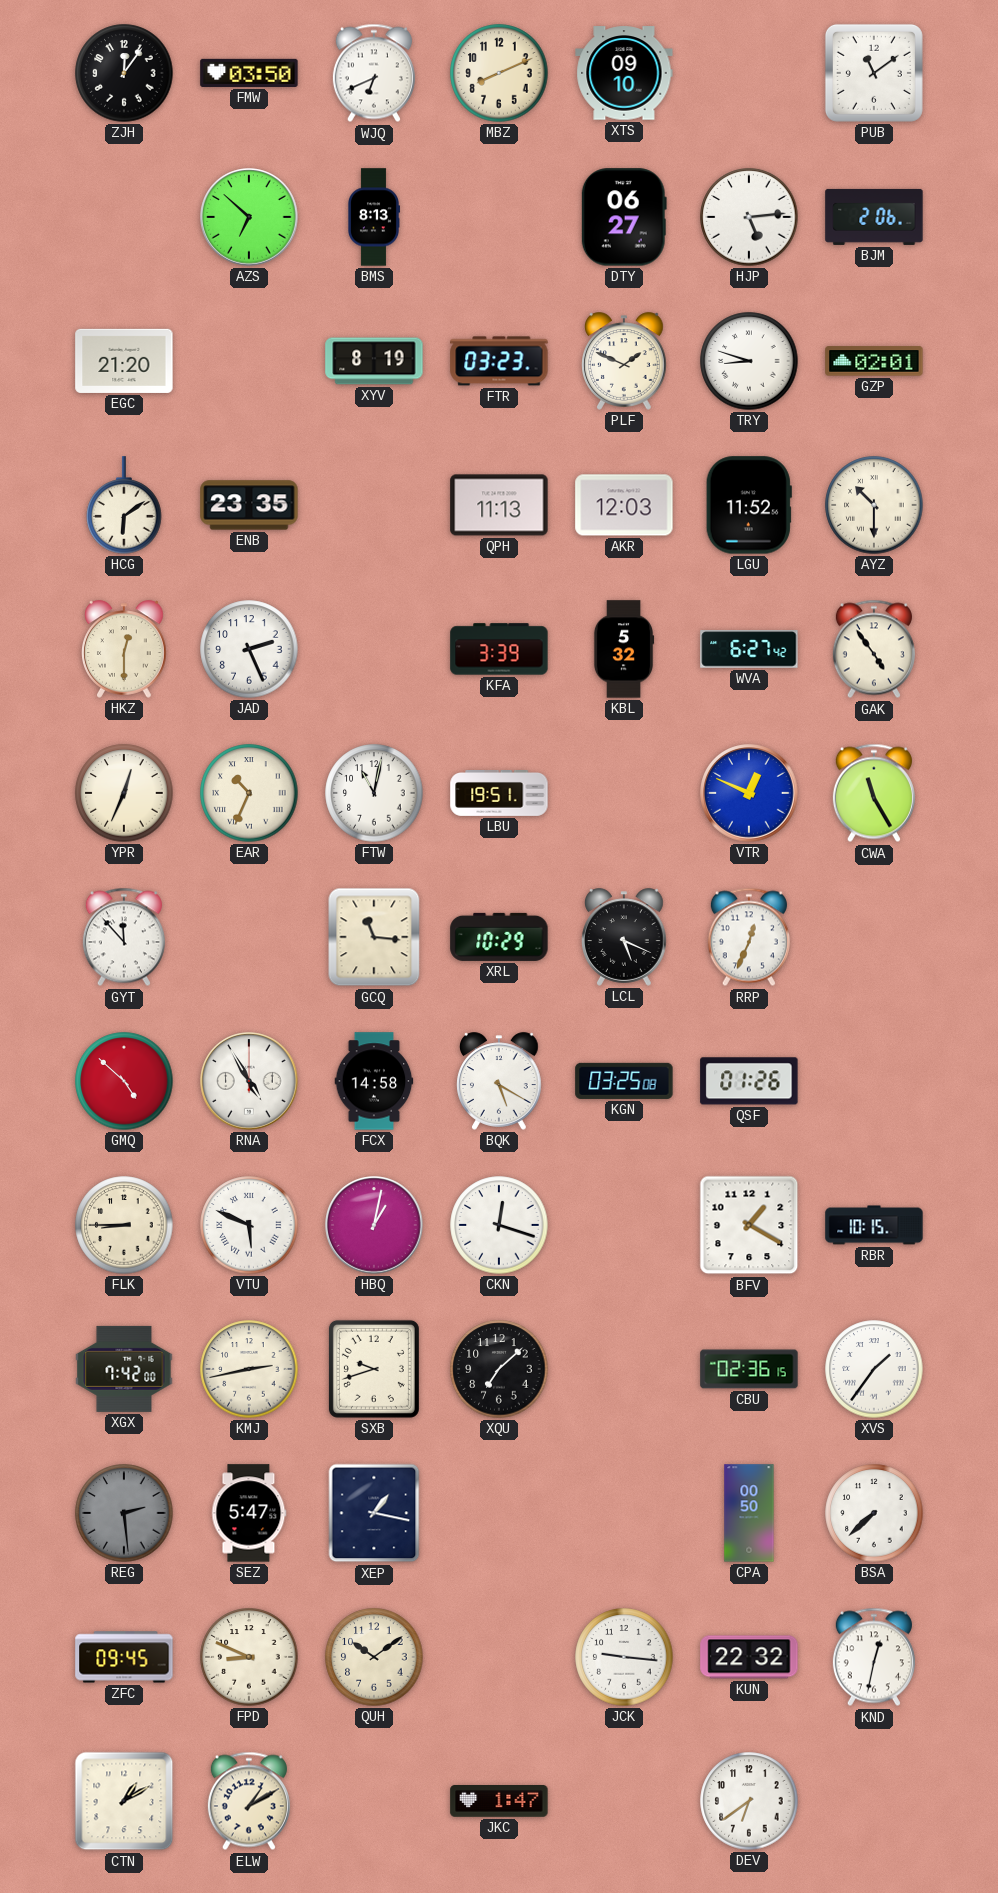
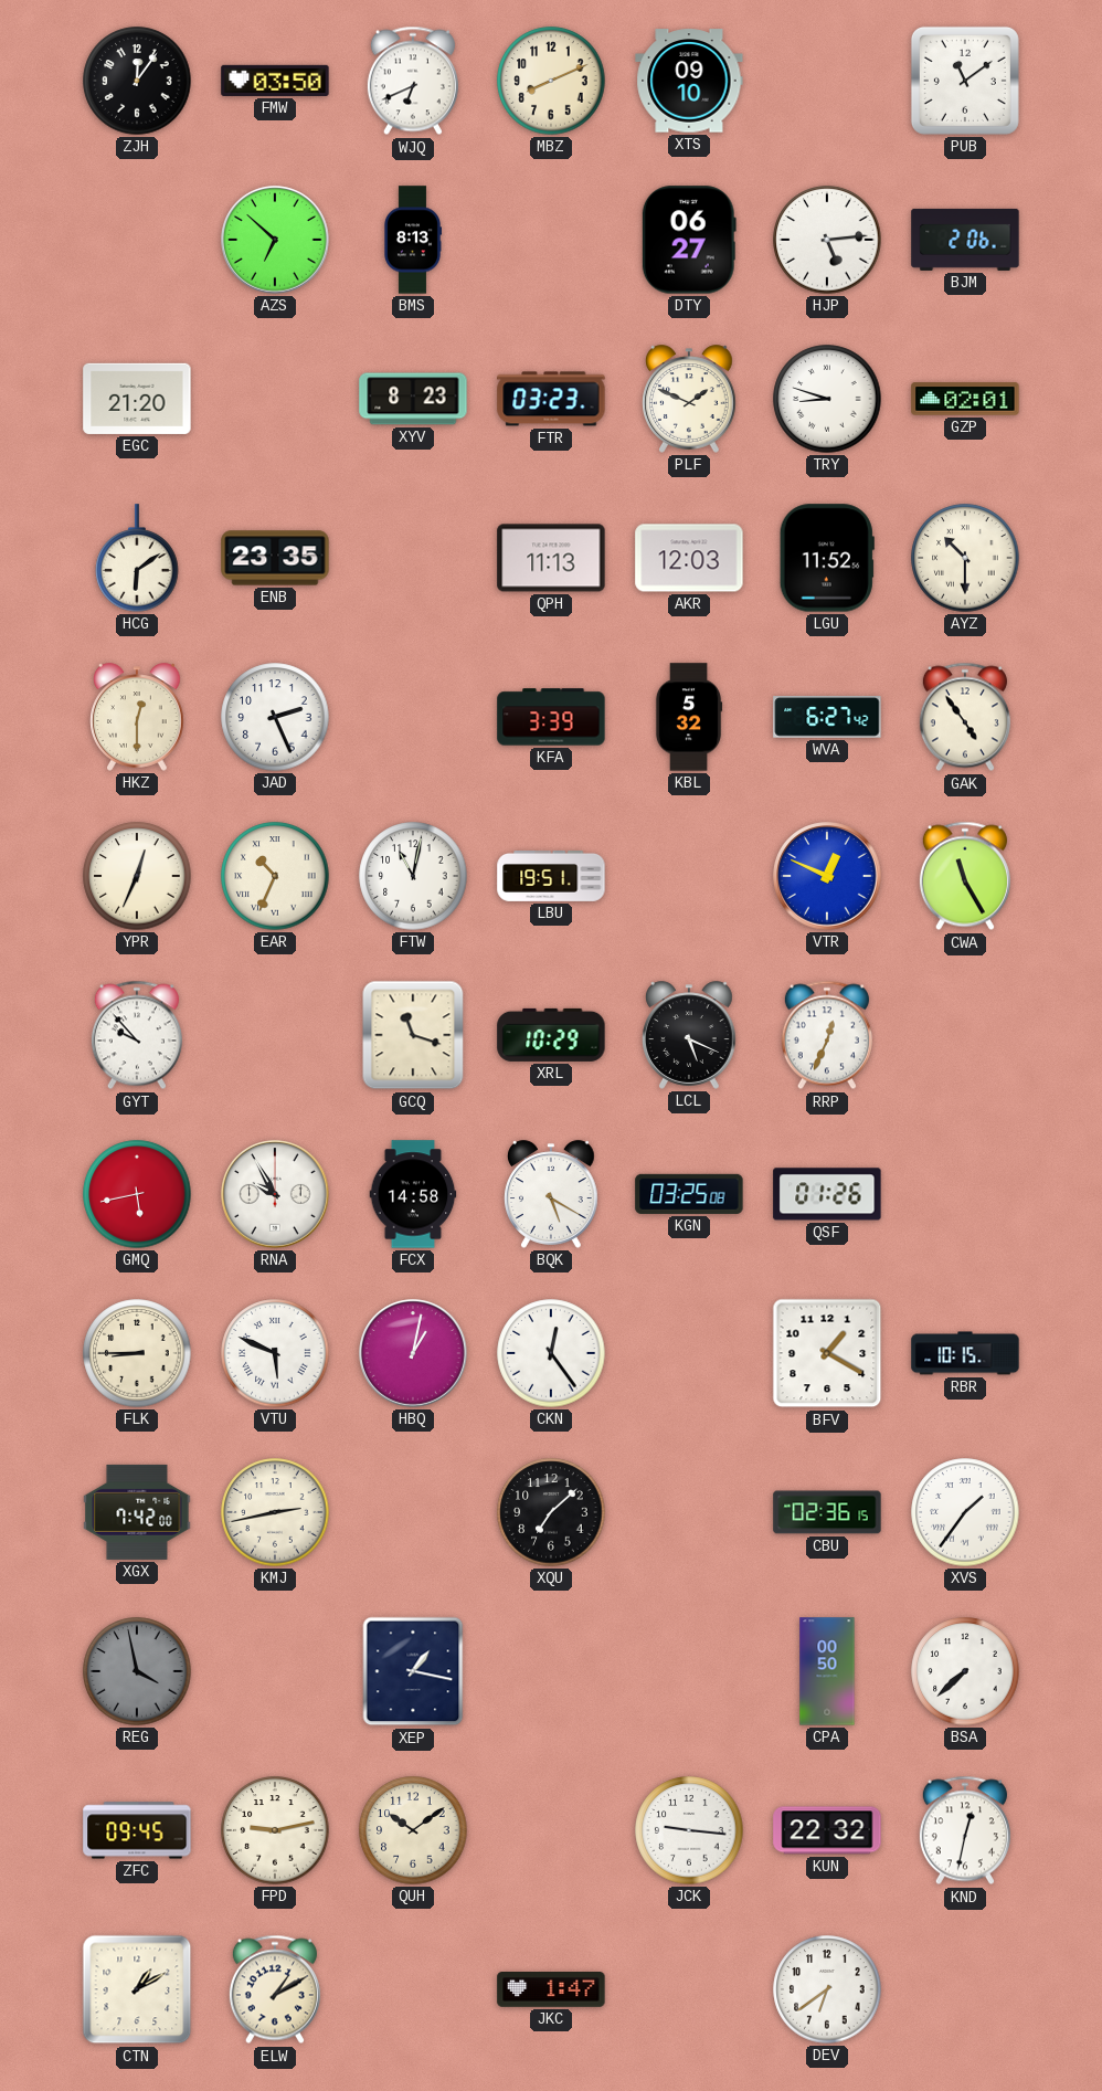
XYV: 8:19 -> 8:23 (413, 399)
GYT: 11:53 -> 9:53 (137, 1035)
GCQ: 11:16 -> 11:18 (413, 1035)
GMQ: 4:52 -> 5:43 (137, 1194)
RNA: 4:55 -> 9:55 (275, 1194)
CKN: 12:18 -> 12:24 (551, 1353)
SXB: 9:42 -> none (374, 1369)
REG: 2:29 -> 3:58 (137, 1671)
SEZ: 5:47 -> none (249, 1513)
FPD: 8:49 -> 9:13 (275, 1830)
